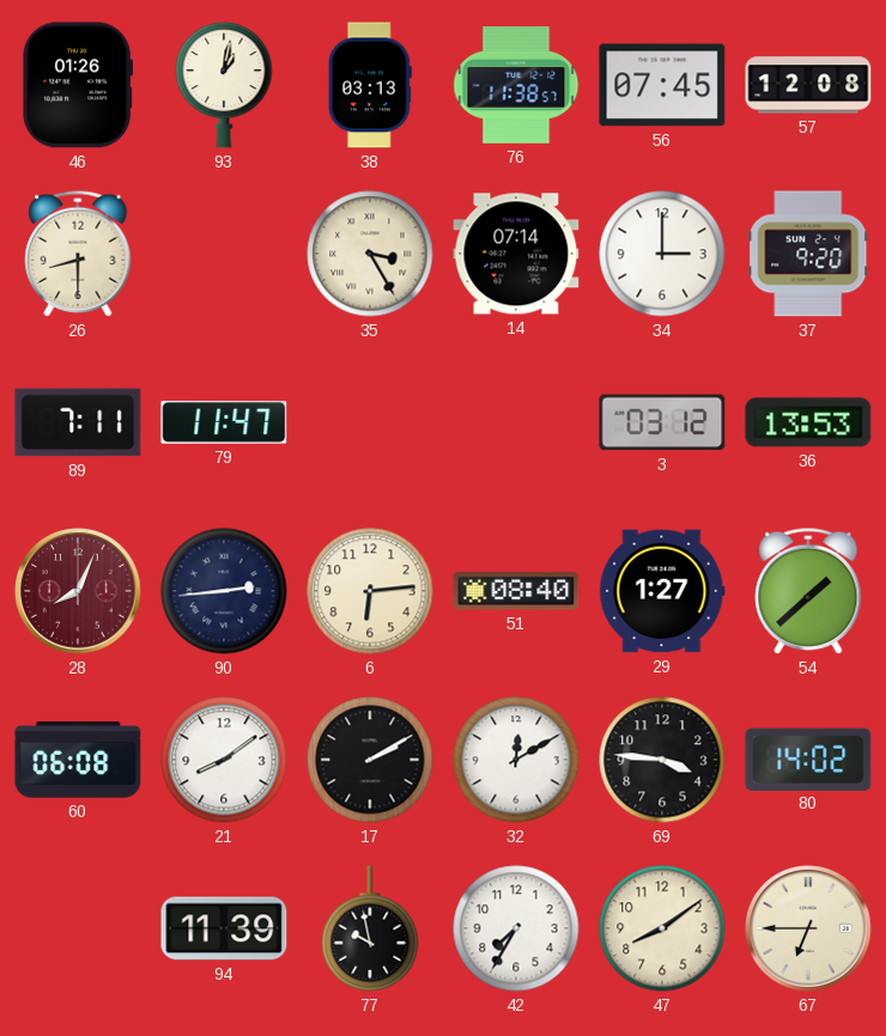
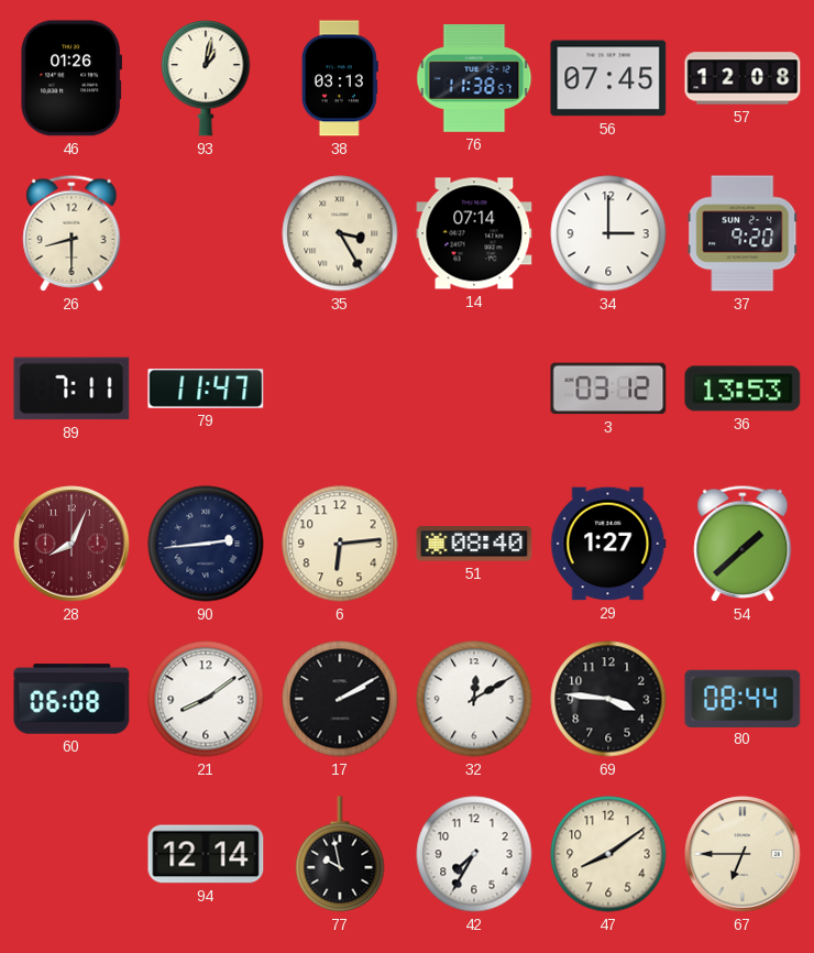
80: 14:02 -> 08:44 (743, 698)
94: 11:39 -> 12:14 (206, 854)
